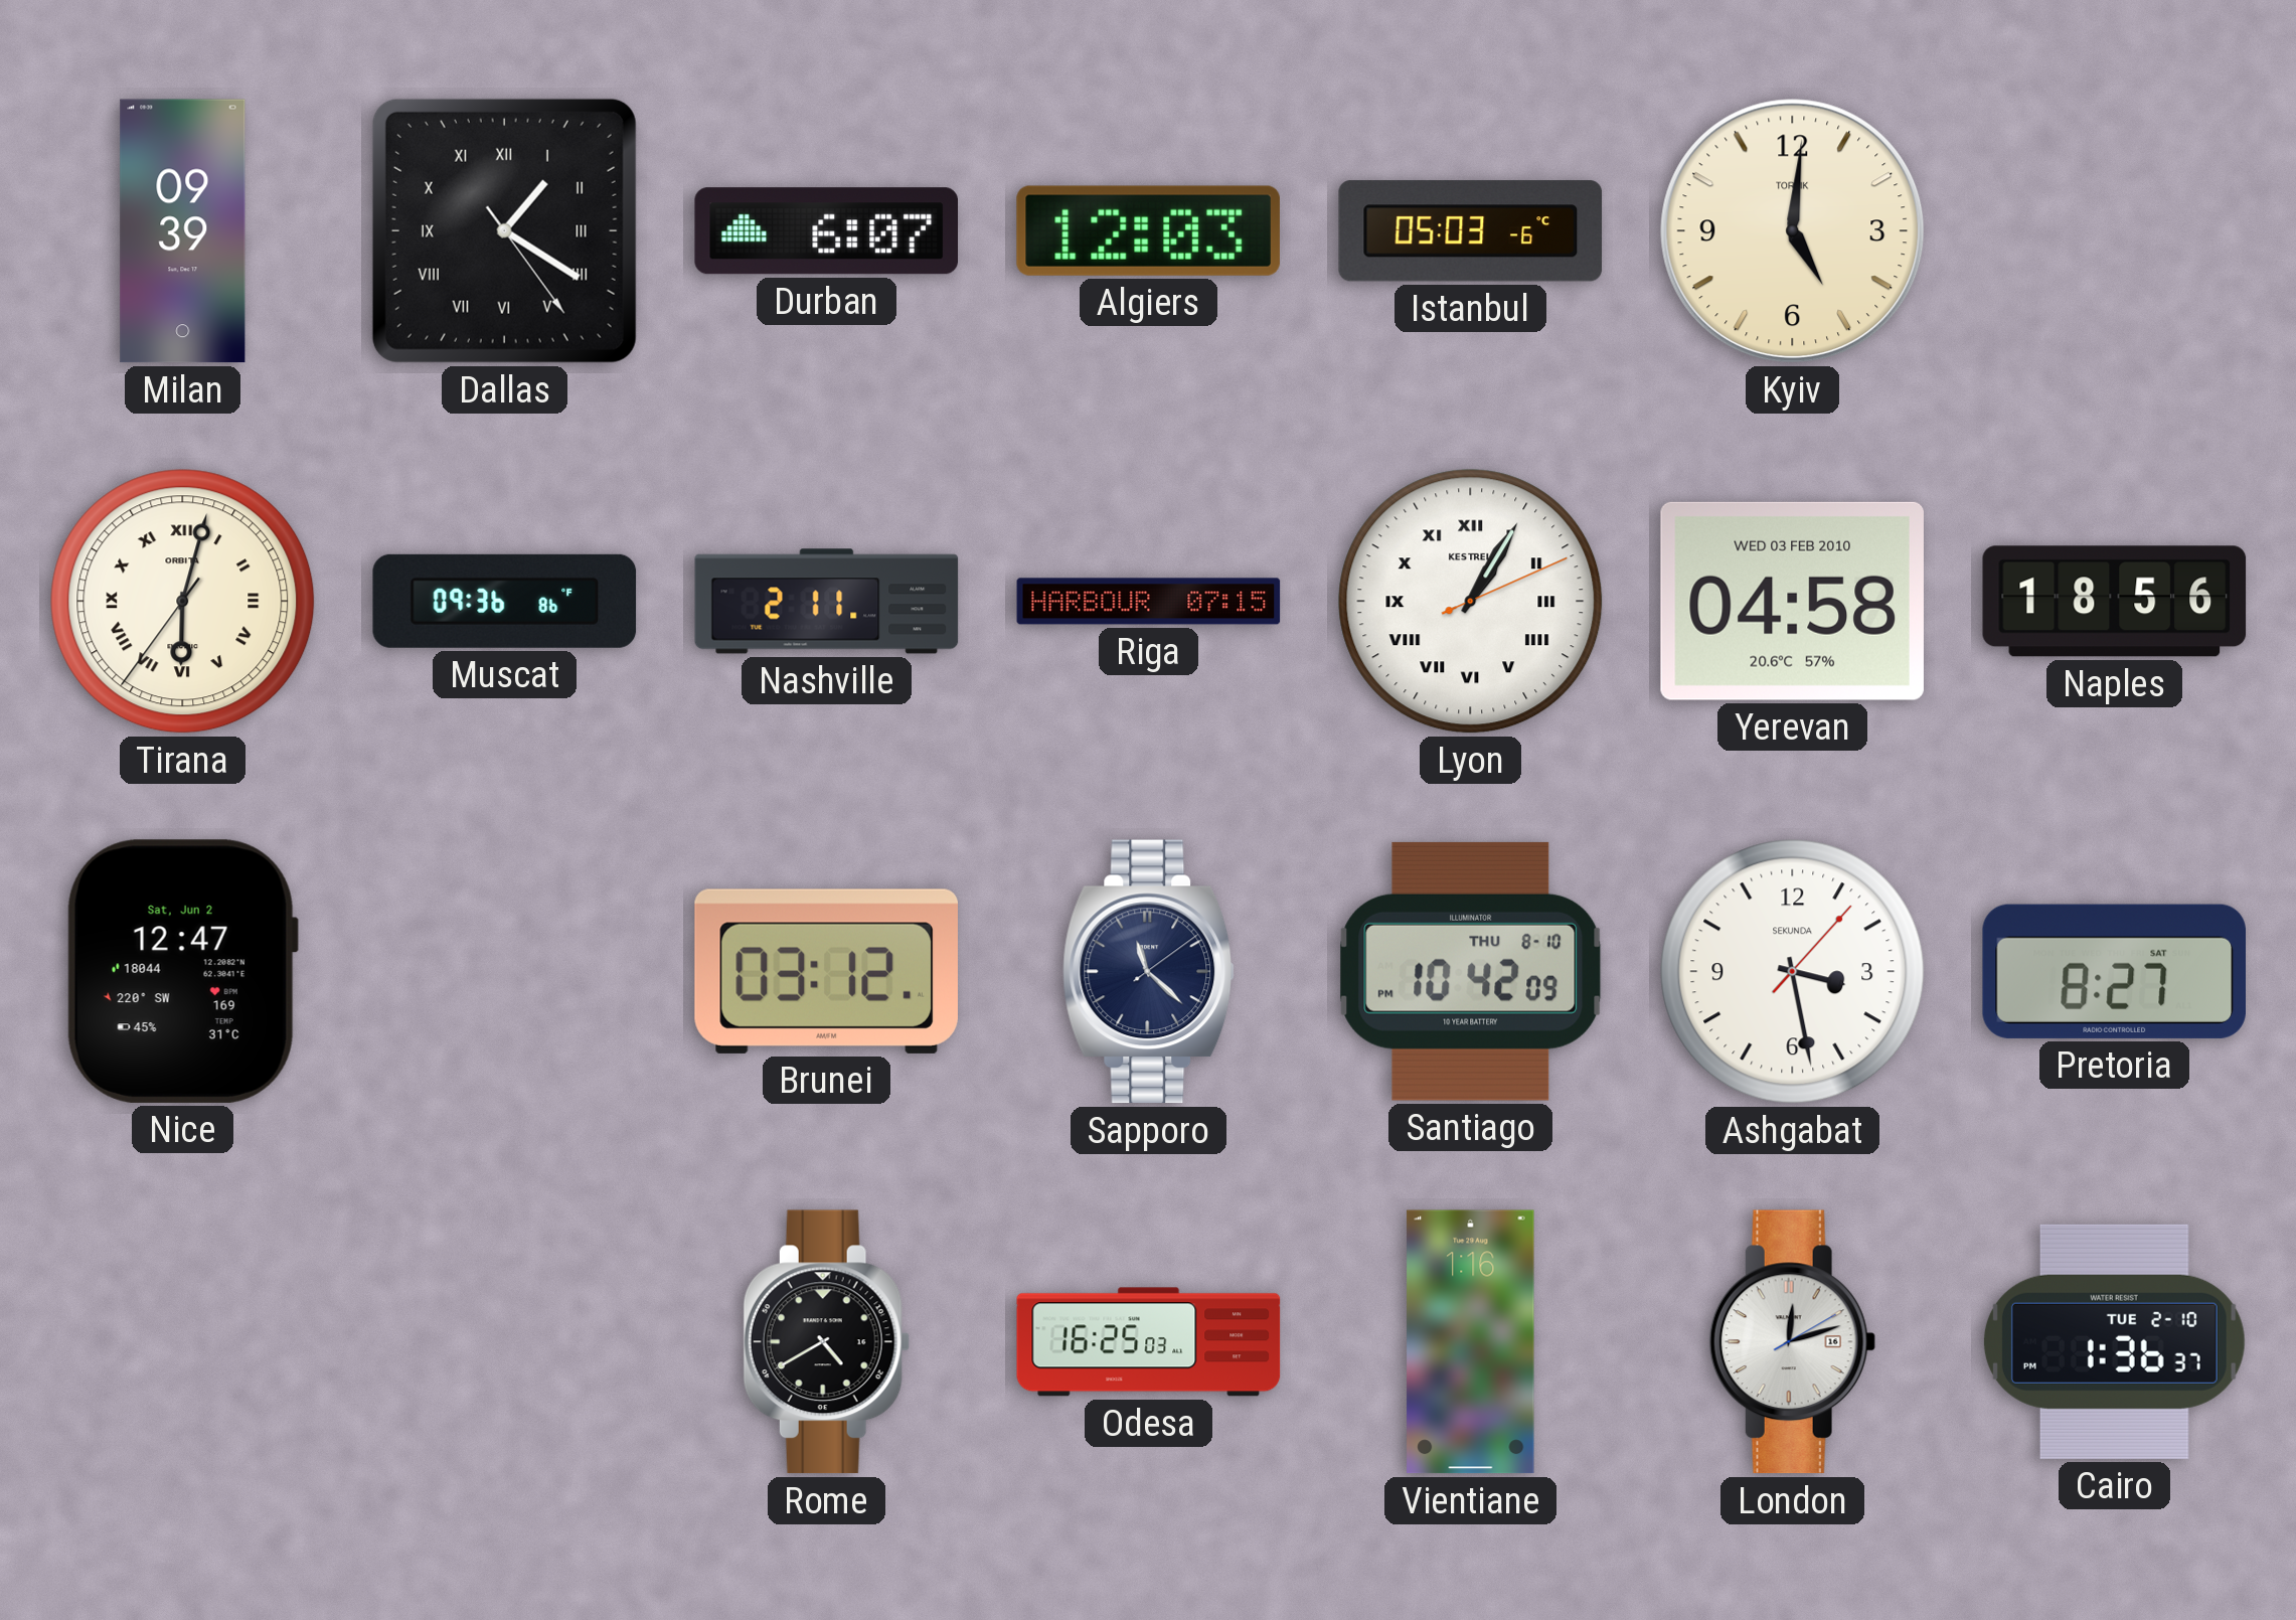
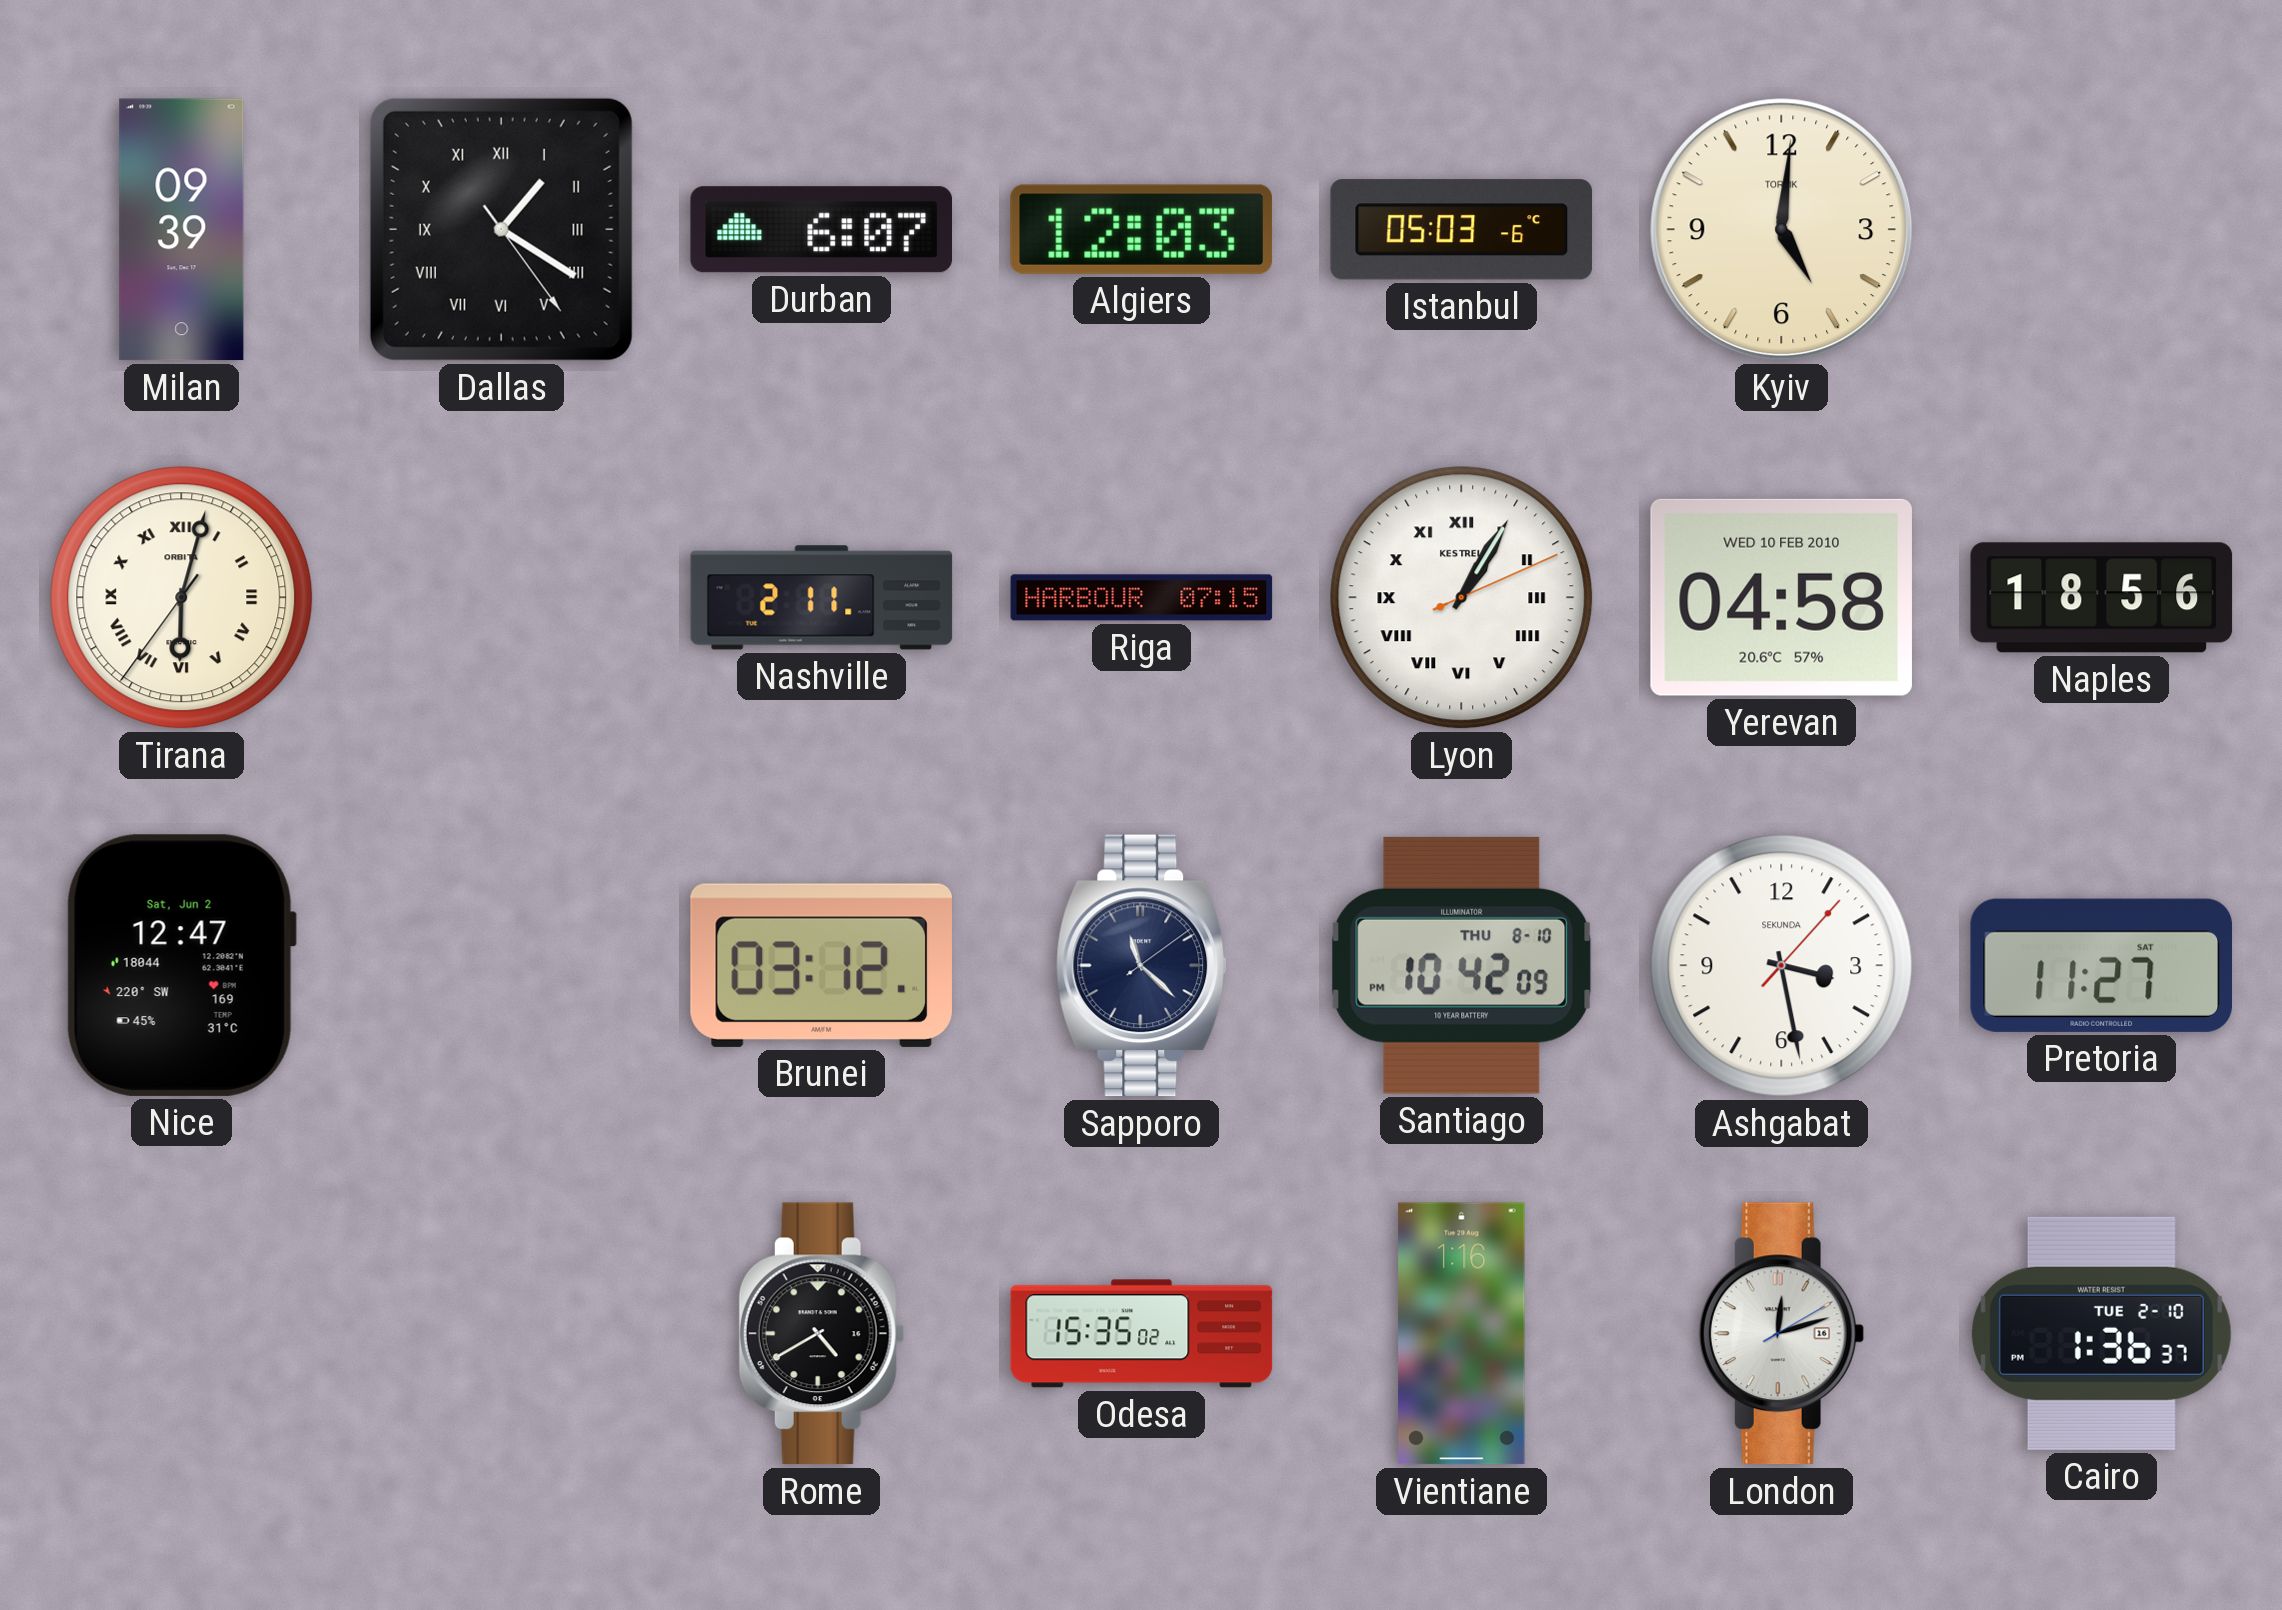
Muscat: 09:36 -> none (505, 601)
Yerevan date: WED 03 FEB 2010 -> WED 10 FEB 2010 (1781, 597)
Pretoria: 8:27 -> 11:27 (2101, 965)
Odesa: 16:25 -> 15:35 (1142, 1334)
